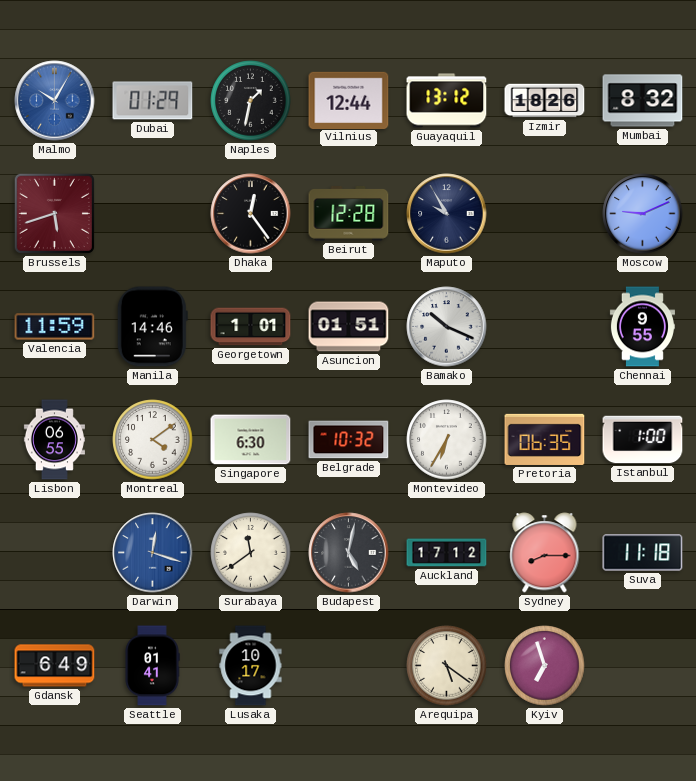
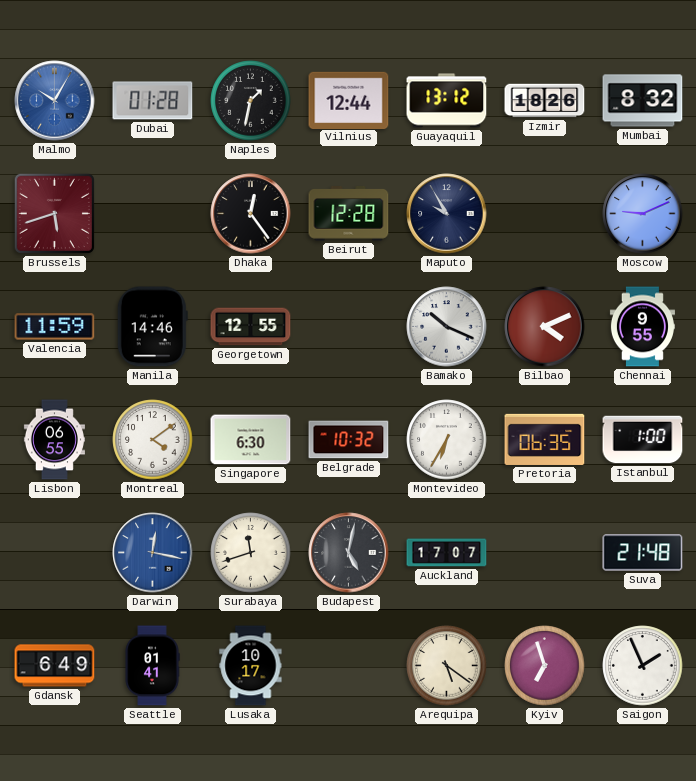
Dubai: 01:29 -> 01:28 (153, 101)
Georgetown: 1:01 -> 12:55 (251, 327)
Asuncion: 01:51 -> none (349, 327)
Bilbao: none -> 4:11 (545, 327)
Darwin: 12:18 -> 12:17 (153, 553)
Surabaya: 11:39 -> 11:42 (251, 553)
Auckland: 17:12 -> 17:07 (447, 553)
Sydney: 8:15 -> none (545, 553)
Suva: 11:18 -> 21:48 (643, 553)
Saigon: none -> 1:56 (643, 666)
